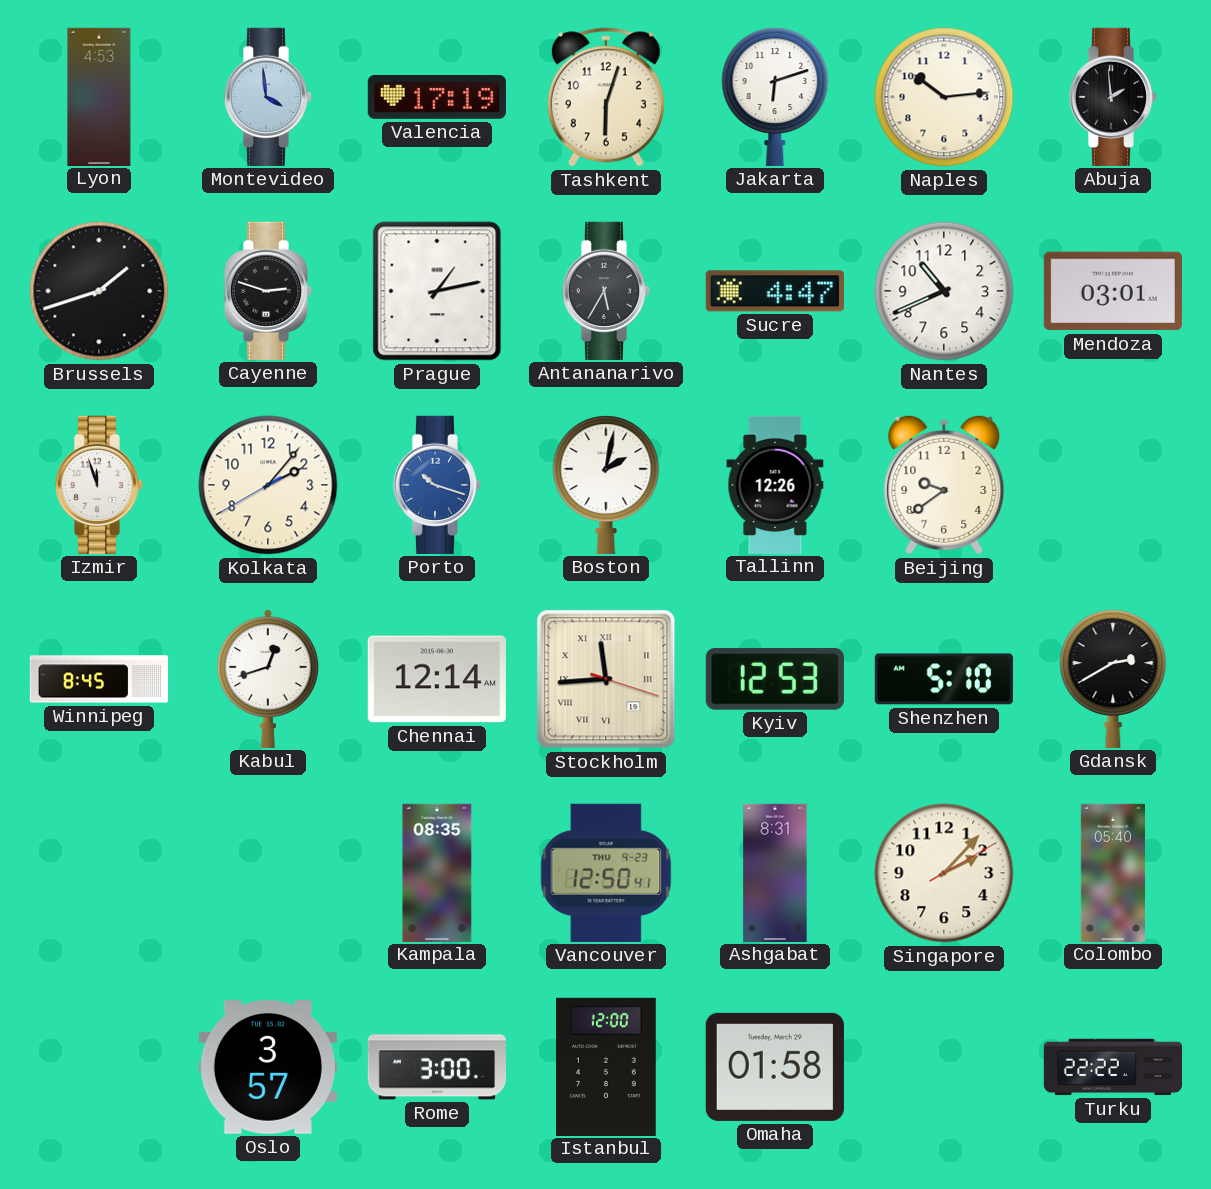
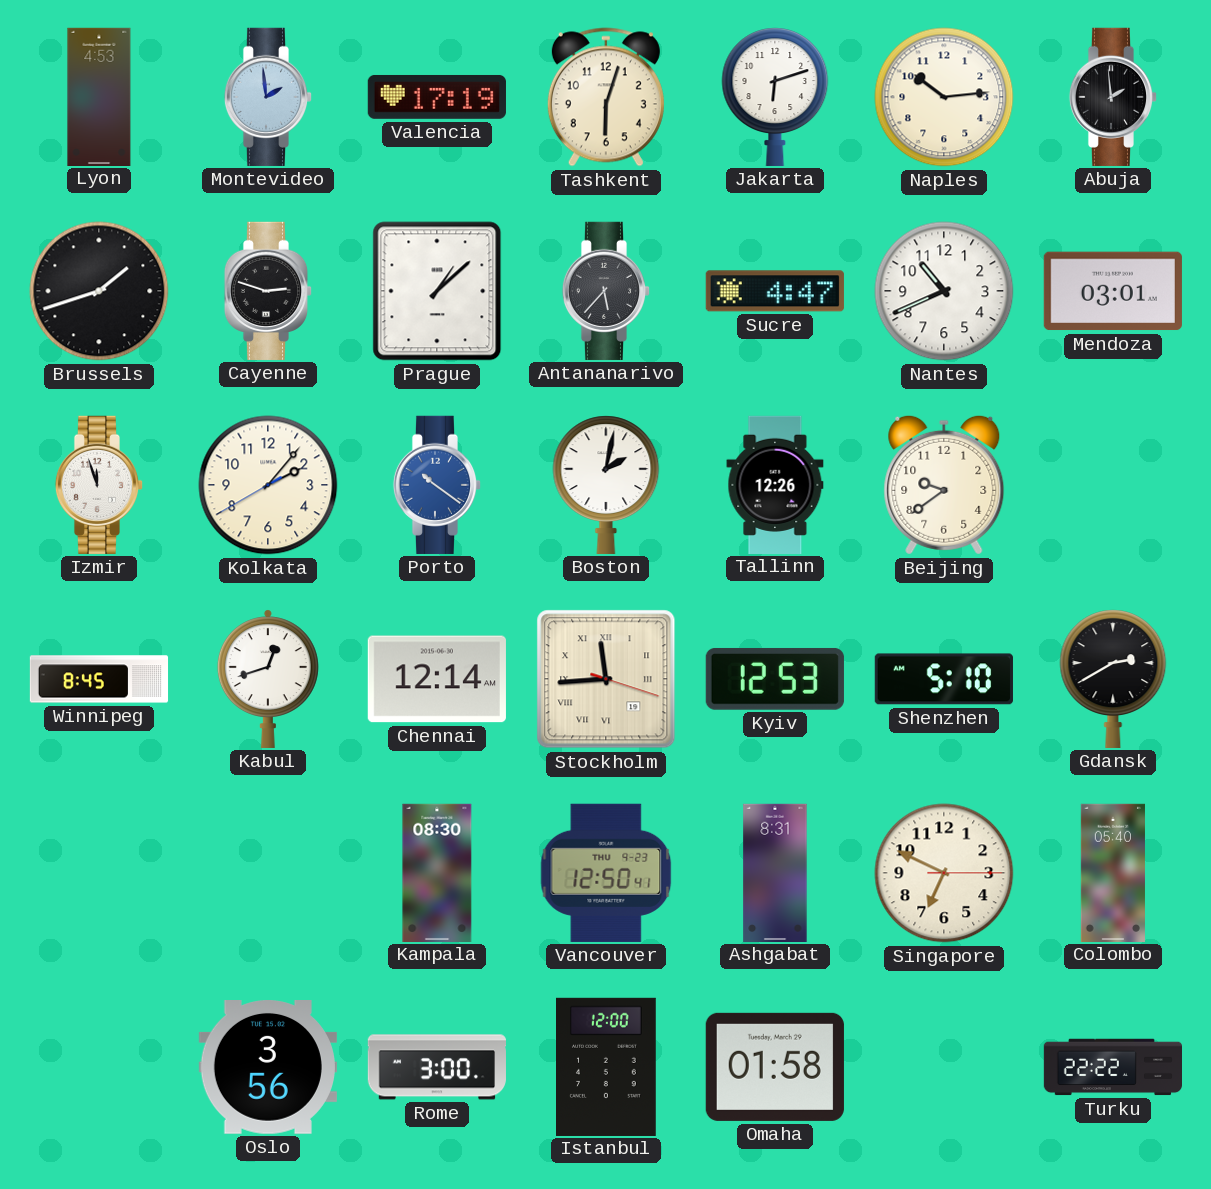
Montevideo: 3:59 -> 1:59 (268, 97)
Prague: 1:13 -> 1:08 (437, 291)
Antananarivo: 5:35 -> 5:37 (606, 291)
Porto: 10:18 -> 10:21 (437, 485)
Kampala: 08:35 -> 08:30 (437, 872)
Singapore: 2:07 -> 6:49 (944, 873)
Oslo: 3:57 -> 3:56 (268, 1068)
